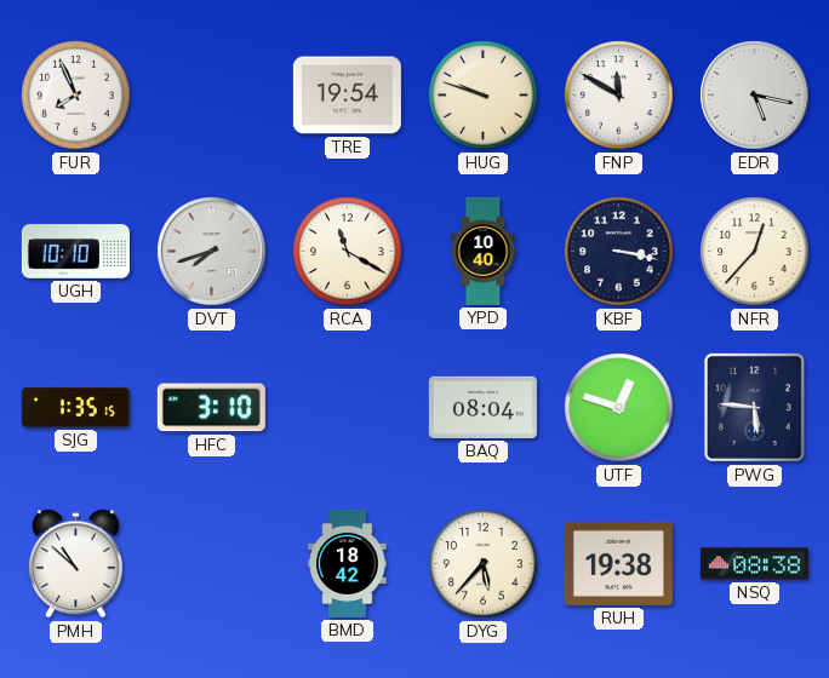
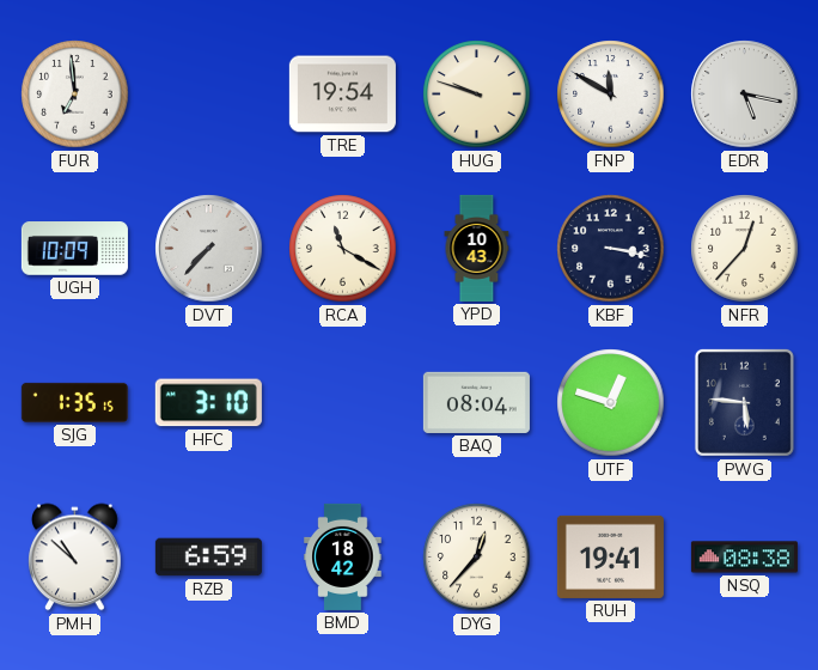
FUR: 7:56 -> 6:59 (75, 95)
UGH: 10:10 -> 10:09 (74, 249)
DVT: 7:42 -> 7:37 (209, 249)
YPD: 10:40 -> 10:43 (477, 248)
RZB: none -> 6:59 (208, 558)
DYG: 5:37 -> 12:37 (477, 558)
RUH: 19:38 -> 19:41 (610, 556)
